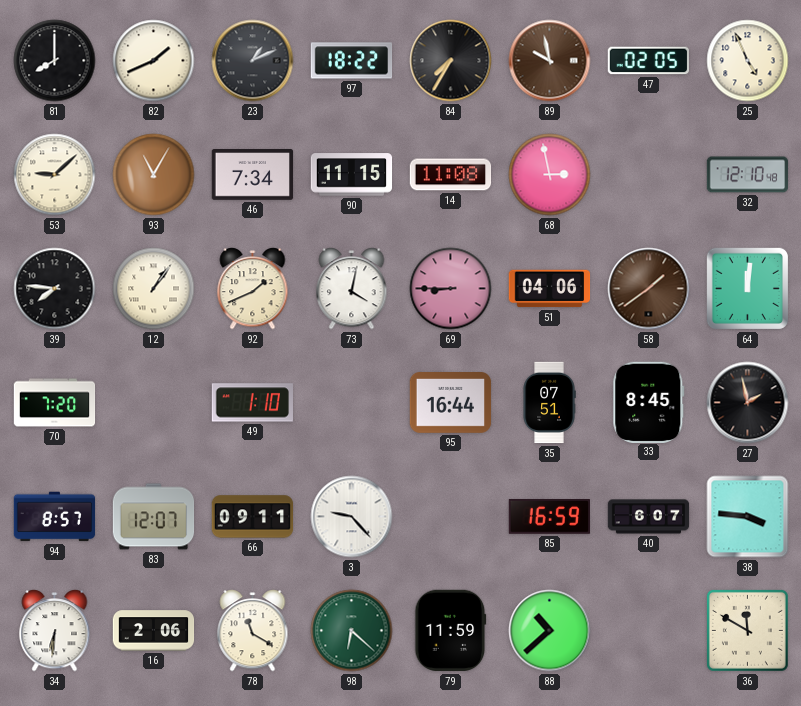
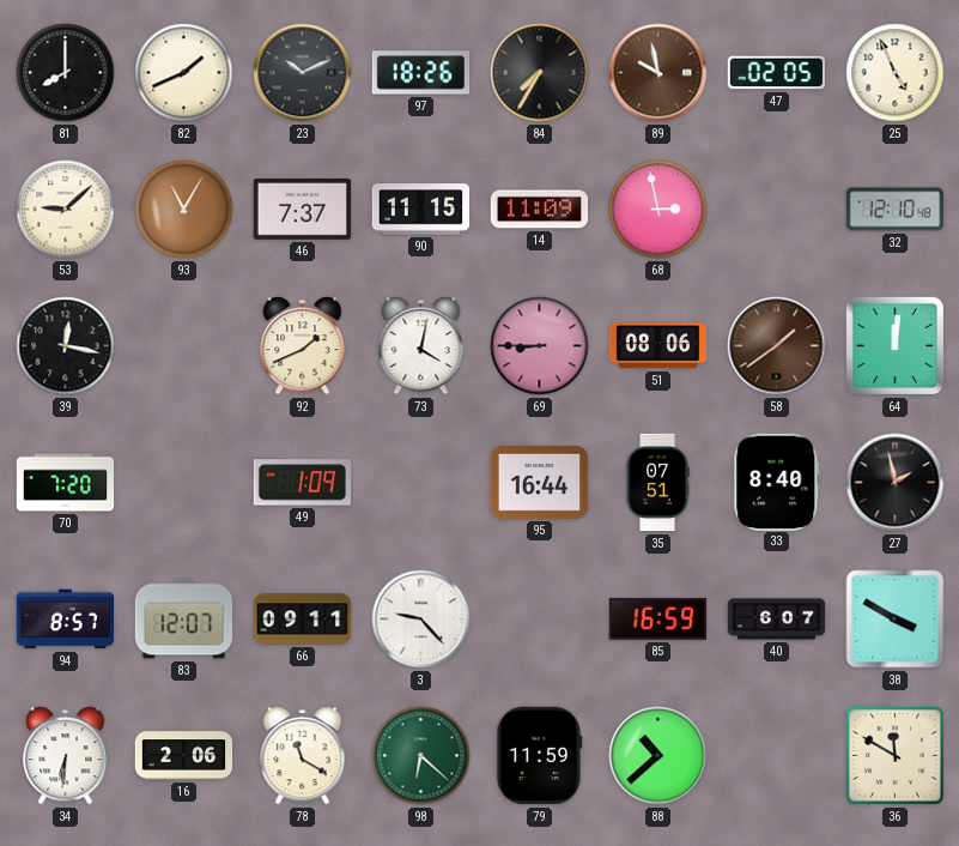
23: 1:11 -> 10:11 (303, 73)
97: 18:22 -> 18:26 (421, 73)
46: 7:34 -> 7:37 (303, 210)
14: 11:08 -> 11:09 (540, 210)
39: 7:46 -> 12:17 (66, 346)
12: 1:06 -> none (154, 289)
51: 04:06 -> 08:06 (658, 346)
49: 1:10 -> 1:09 (302, 483)
33: 8:45 -> 8:40 (777, 482)
38: 3:46 -> 3:50 (896, 620)
